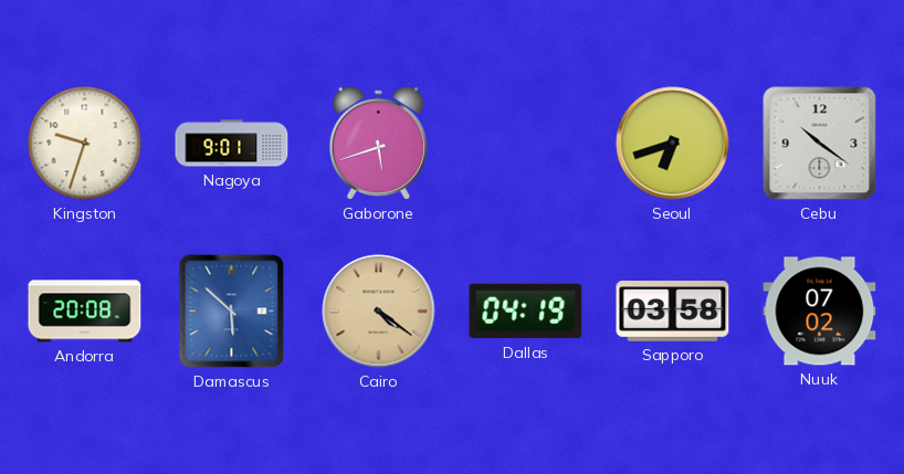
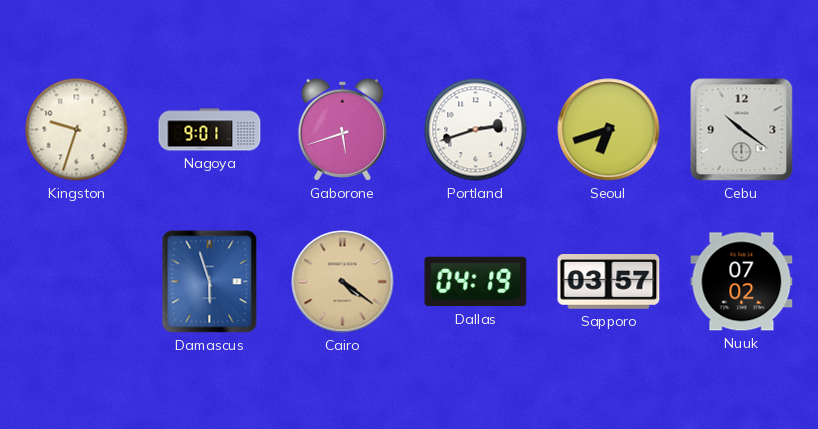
Portland: none -> 2:42 (476, 130)
Andorra: 20:08 -> none (85, 312)
Damascus: 5:52 -> 5:57 (210, 282)
Sapporo: 03:58 -> 03:57 (609, 282)
